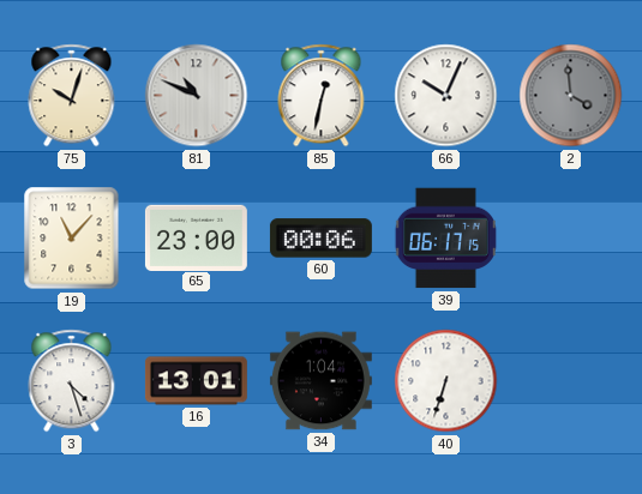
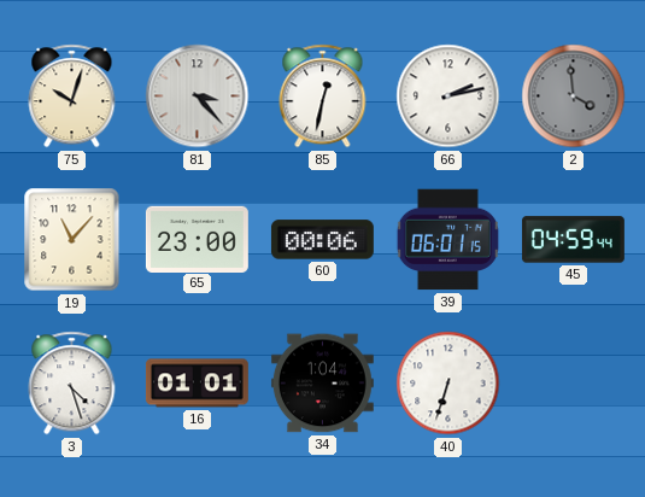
81: 10:49 -> 3:23 (198, 97)
66: 10:04 -> 2:13 (448, 97)
39: 06:17 -> 06:01 (447, 240)
45: none -> 04:59 (573, 240)
16: 13:01 -> 01:01 (197, 384)
